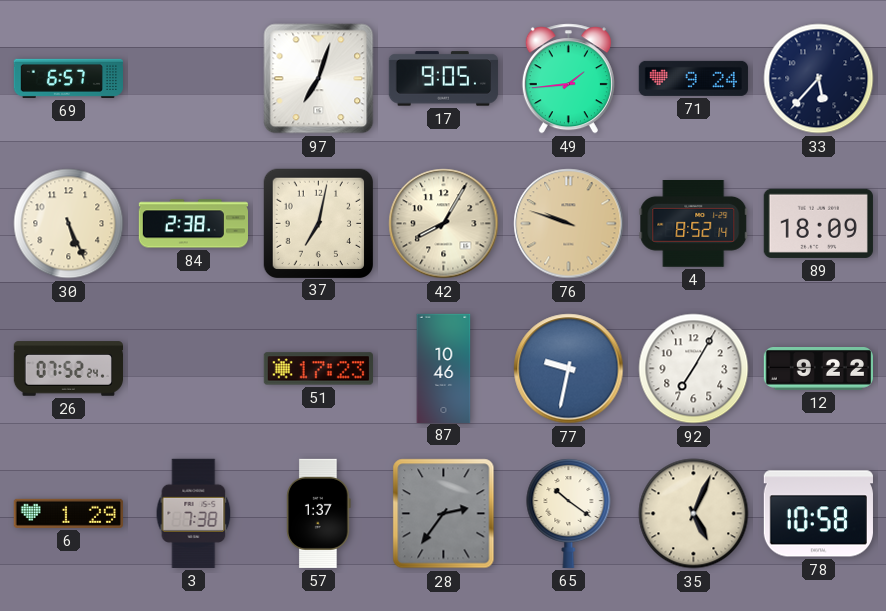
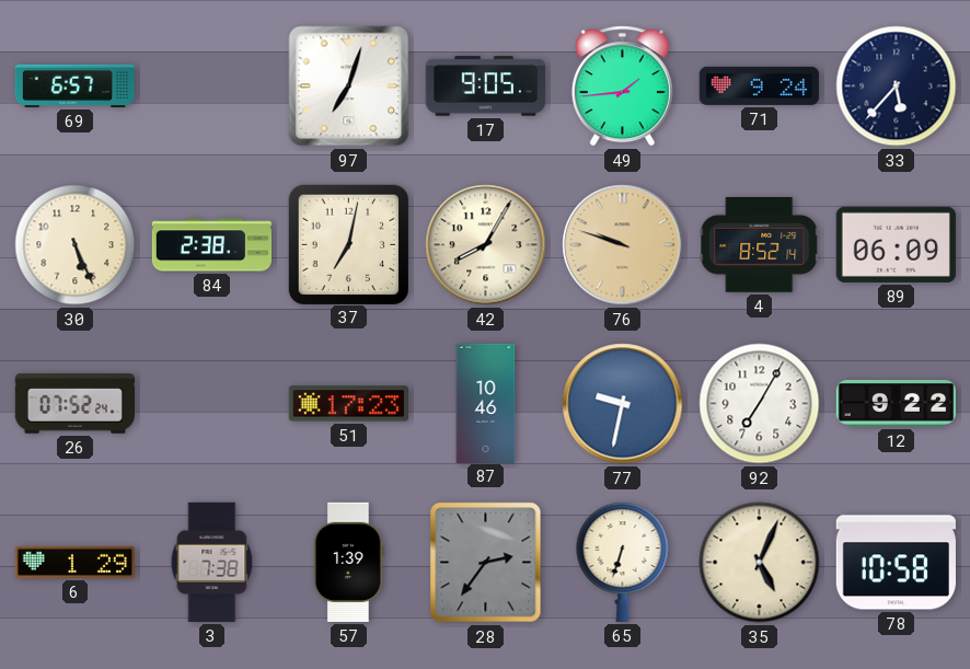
89: 18:09 -> 06:09 (896, 244)
57: 1:37 -> 1:39 (349, 562)
65: 10:21 -> 6:33 (623, 563)
